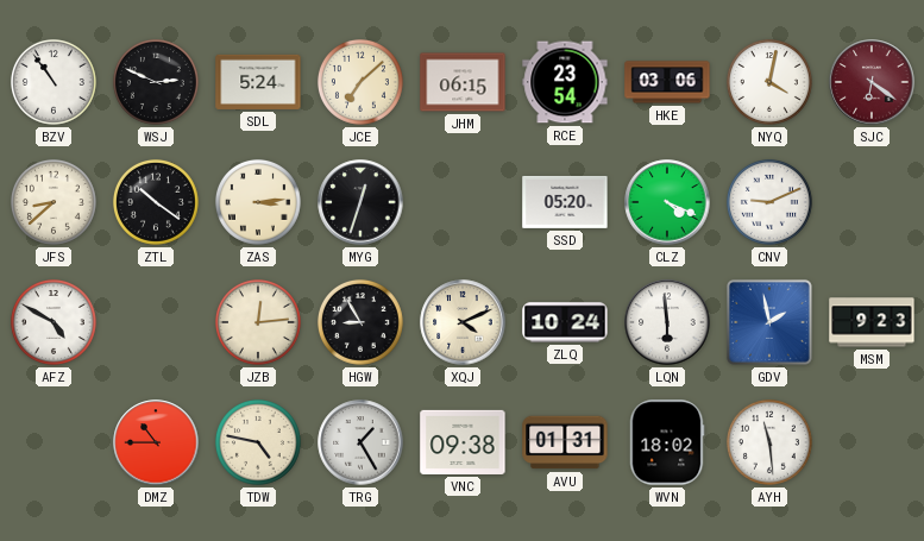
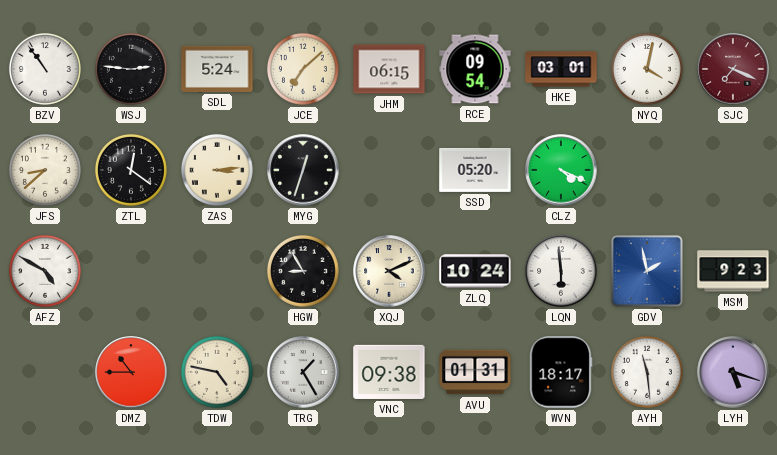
WSJ: 2:49 -> 2:46 (131, 69)
RCE: 23:54 -> 09:54 (475, 69)
HKE: 03:06 -> 03:01 (561, 69)
SJC: 6:21 -> 7:19 (733, 69)
ZTL: 10:21 -> 12:21 (131, 170)
CNV: 9:11 -> none (769, 202)
JZB: 12:14 -> none (258, 322)
WVN: 18:02 -> 18:17 (561, 372)
LYH: none -> 5:18 (733, 372)
